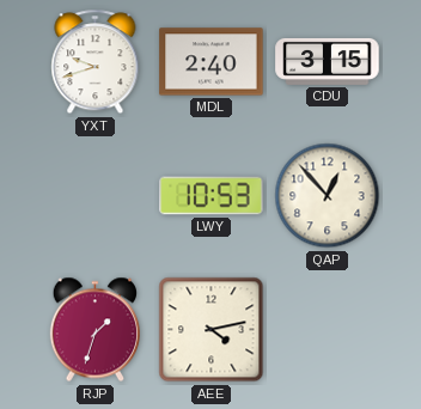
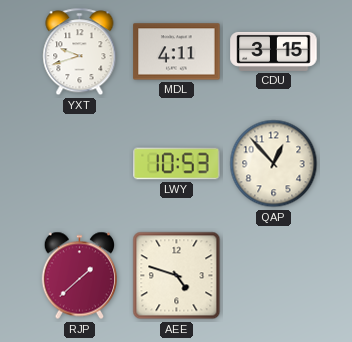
MDL: 2:40 -> 4:11 (177, 52)
RJP: 1:33 -> 1:38 (79, 276)
AEE: 4:13 -> 4:48 (177, 276)
